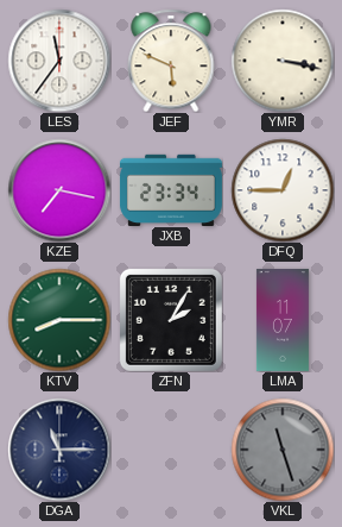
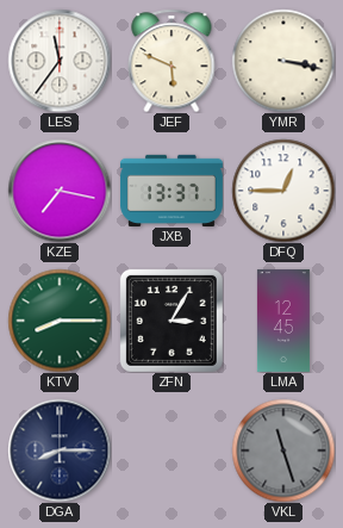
JXB: 23:34 -> 13:37 (171, 190)
ZFN: 2:05 -> 3:05 (171, 321)
LMA: 11:07 -> 12:45 (283, 321)
DGA: 11:15 -> 8:15 (60, 451)
